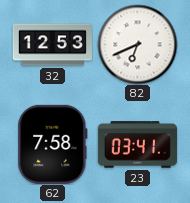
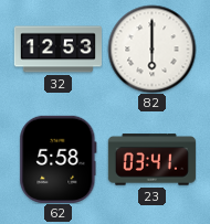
82: 6:41 -> 6:00 (151, 49)
62: 7:58 -> 5:58 (59, 159)
